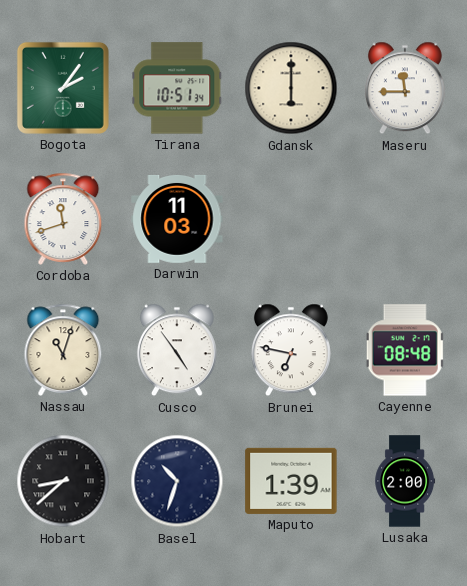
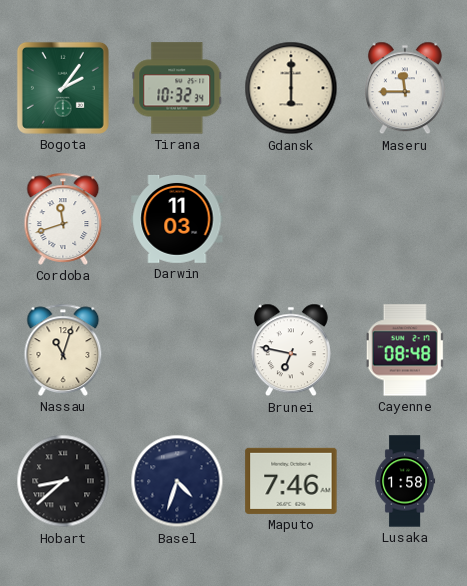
Tirana: 10:51 -> 10:32 (177, 88)
Cusco: 4:54 -> none (177, 350)
Basel: 10:33 -> 4:33 (177, 481)
Maputo: 1:39 -> 7:46 (291, 481)
Lusaka: 2:00 -> 1:58 (405, 481)
